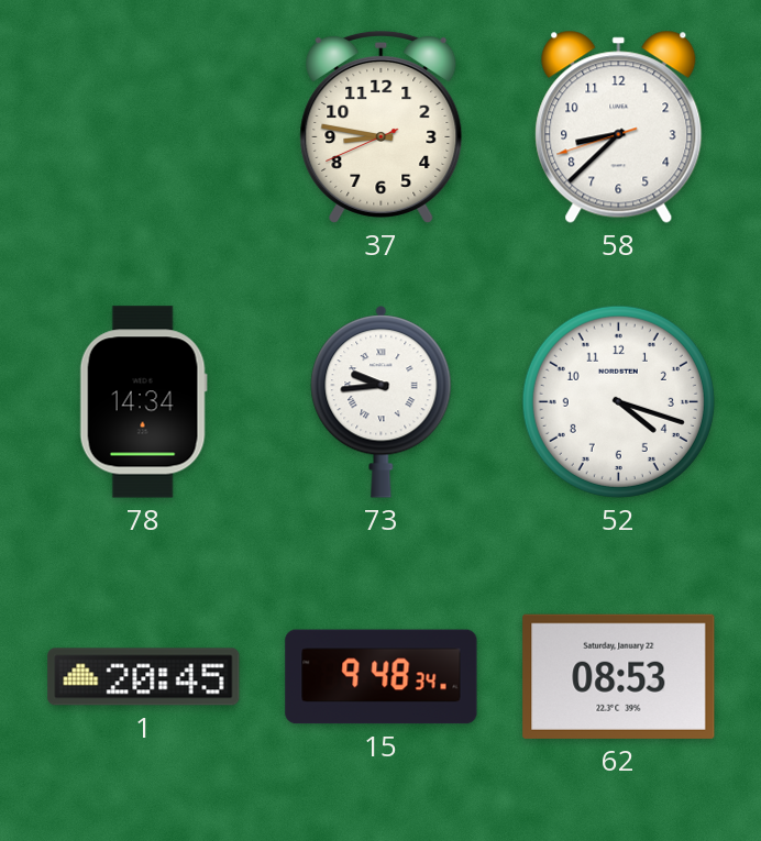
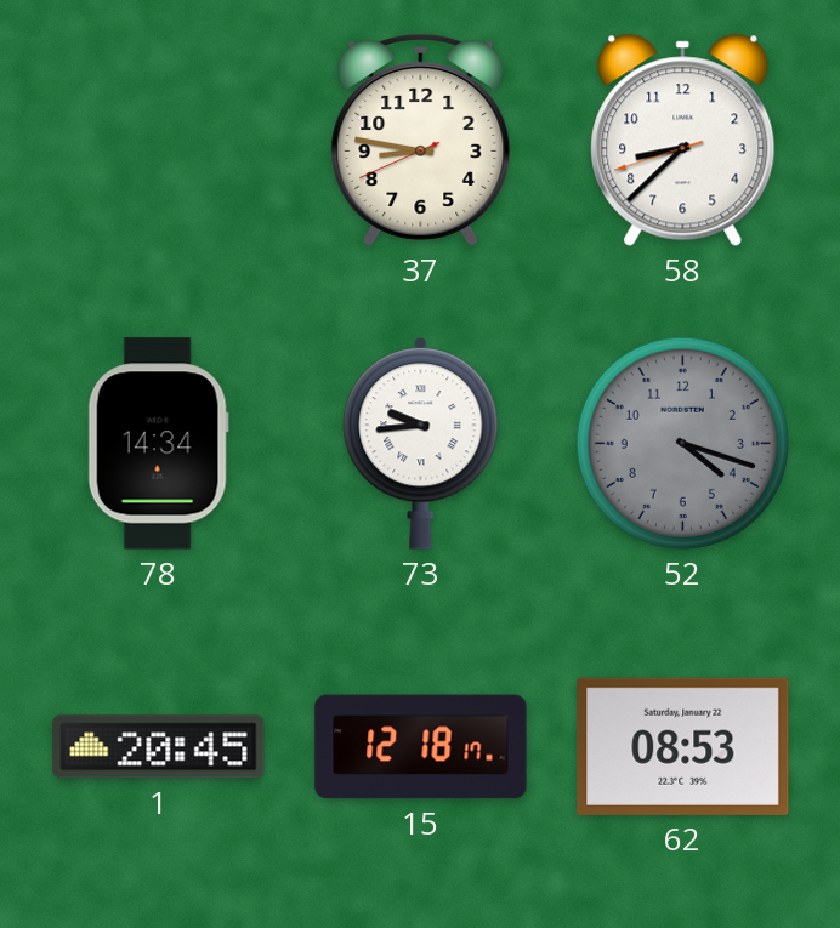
52 dial: white -> grey (682, 443)
15: 9:48 -> 12:18 (421, 747)
